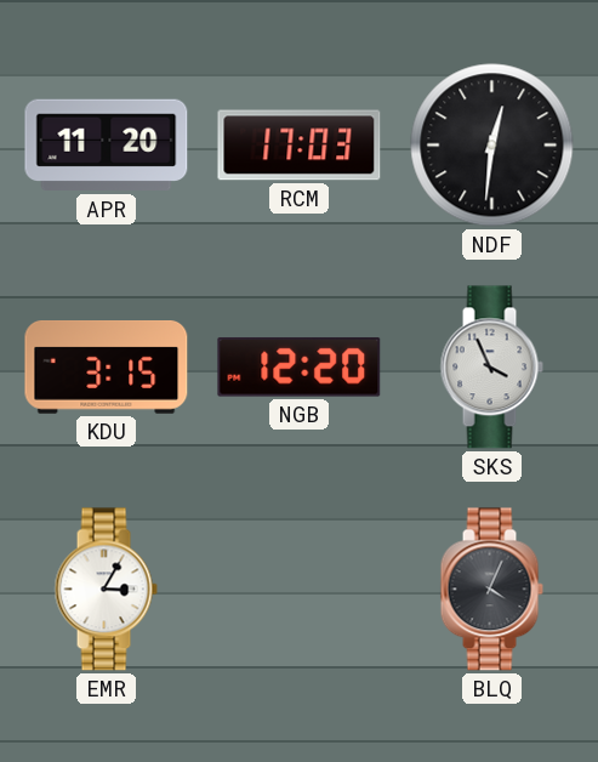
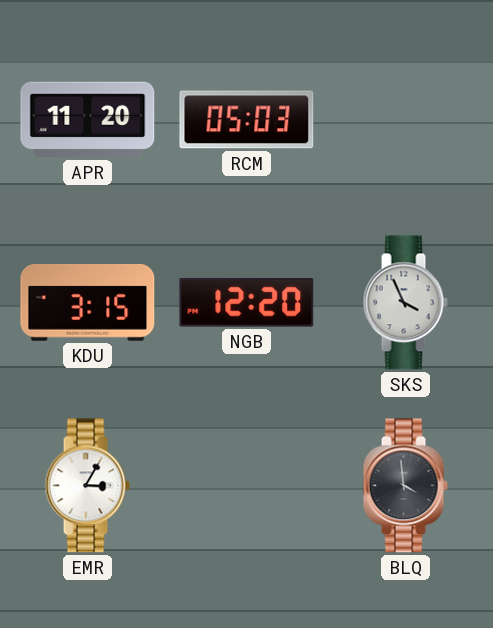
RCM: 17:03 -> 05:03 (247, 120)
NDF: 12:31 -> none (492, 146)
BLQ: 4:04 -> 3:59 (405, 486)
